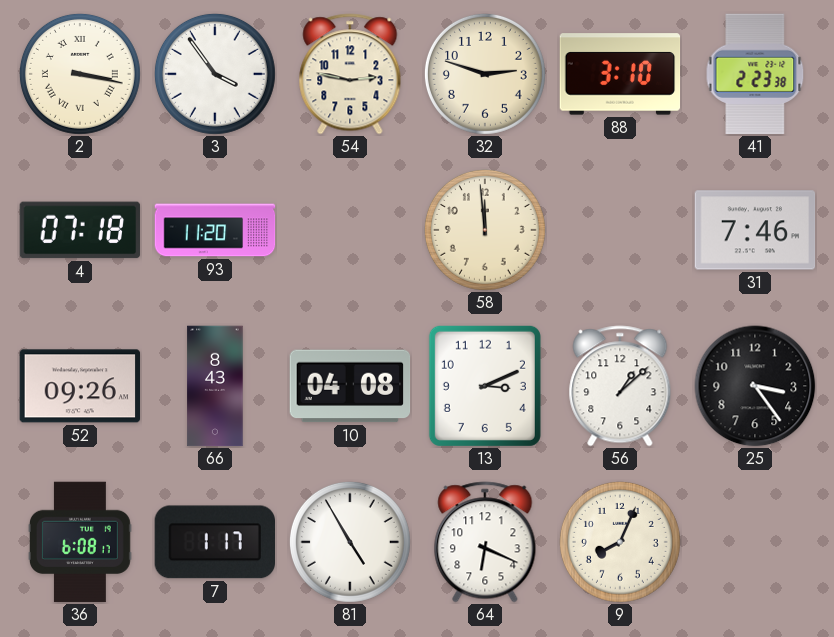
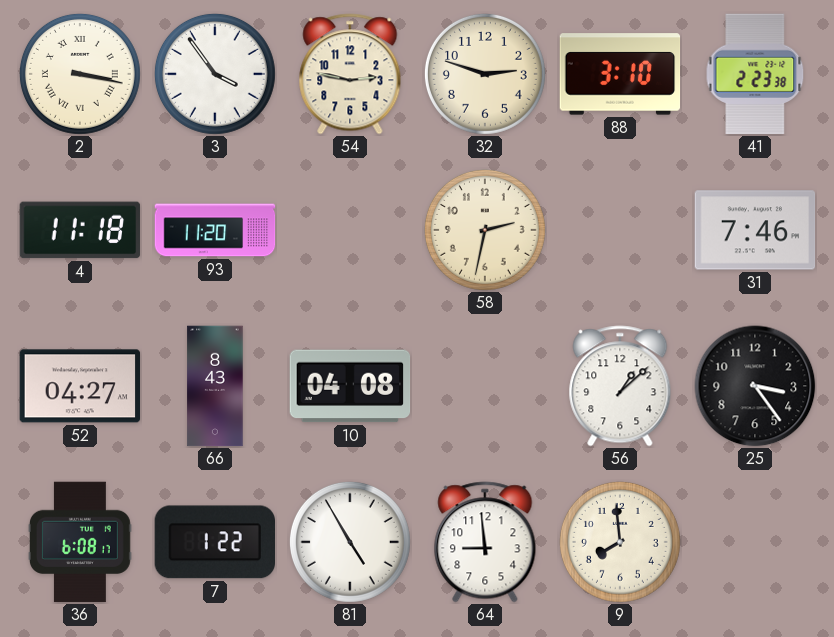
4: 07:18 -> 11:18 (80, 230)
58: 11:59 -> 2:32 (485, 230)
52: 09:26 -> 04:27 (80, 386)
13: 3:11 -> none (485, 386)
7: 1:17 -> 1:22 (214, 542)
64: 6:19 -> 8:59 (485, 542)
9: 8:04 -> 7:59 (620, 542)
